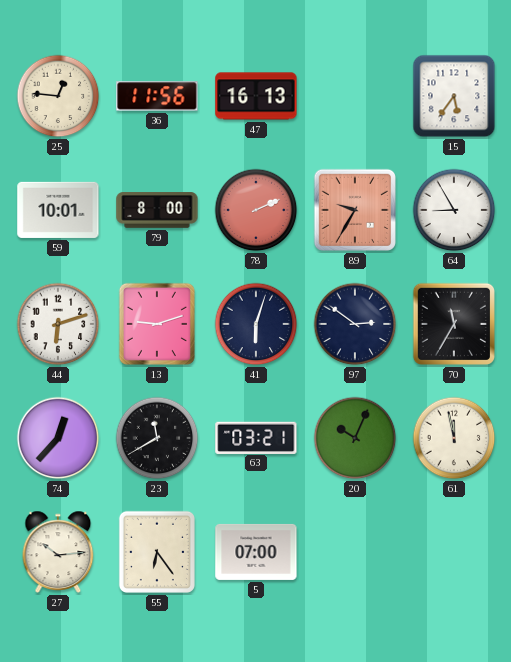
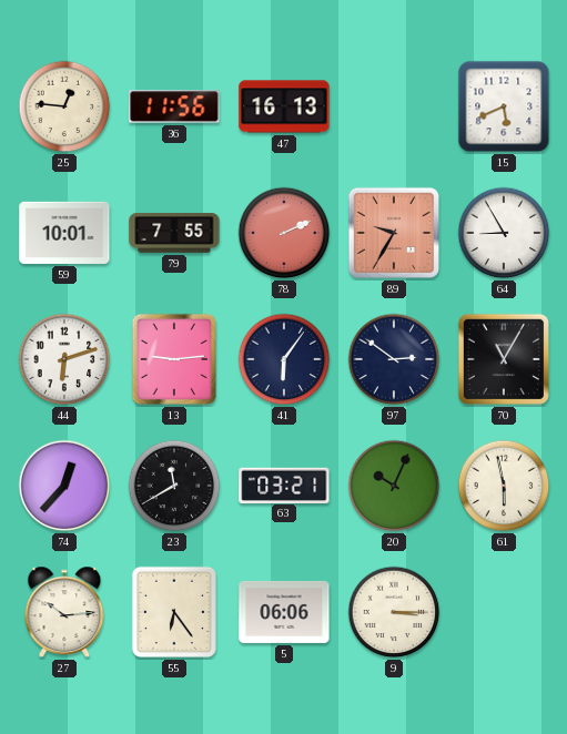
15: 5:36 -> 5:41 (504, 106)
79: 8:00 -> 7:55 (174, 233)
13: 9:12 -> 9:14 (174, 359)
41: 6:03 -> 6:06 (284, 359)
70: 11:35 -> 11:05 (504, 359)
61: 11:58 -> 5:58 (504, 486)
5: 07:00 -> 06:06 (284, 612)
9: none -> 3:15 (394, 612)
